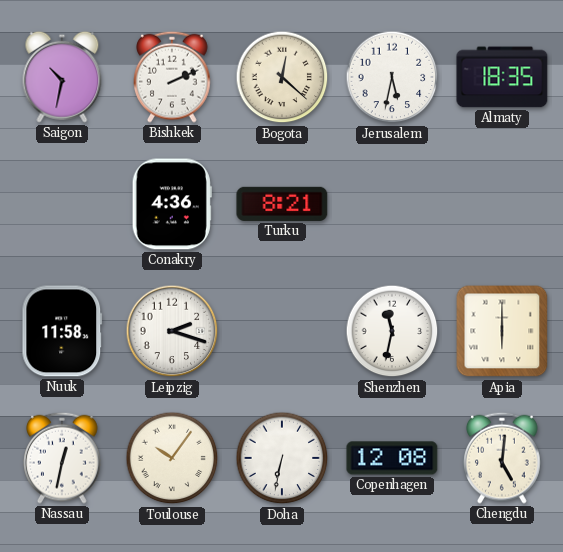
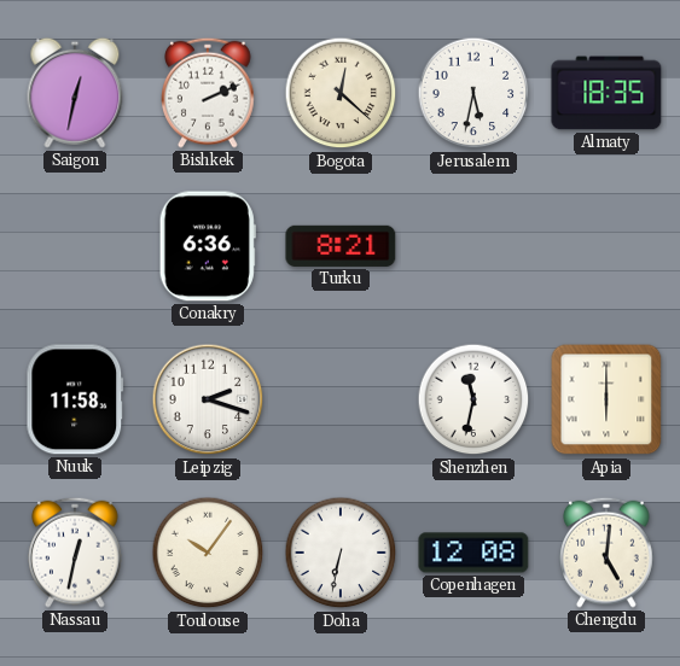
Saigon: 10:32 -> 12:32 (75, 93)
Conakry: 4:36 -> 6:36 (208, 246)
